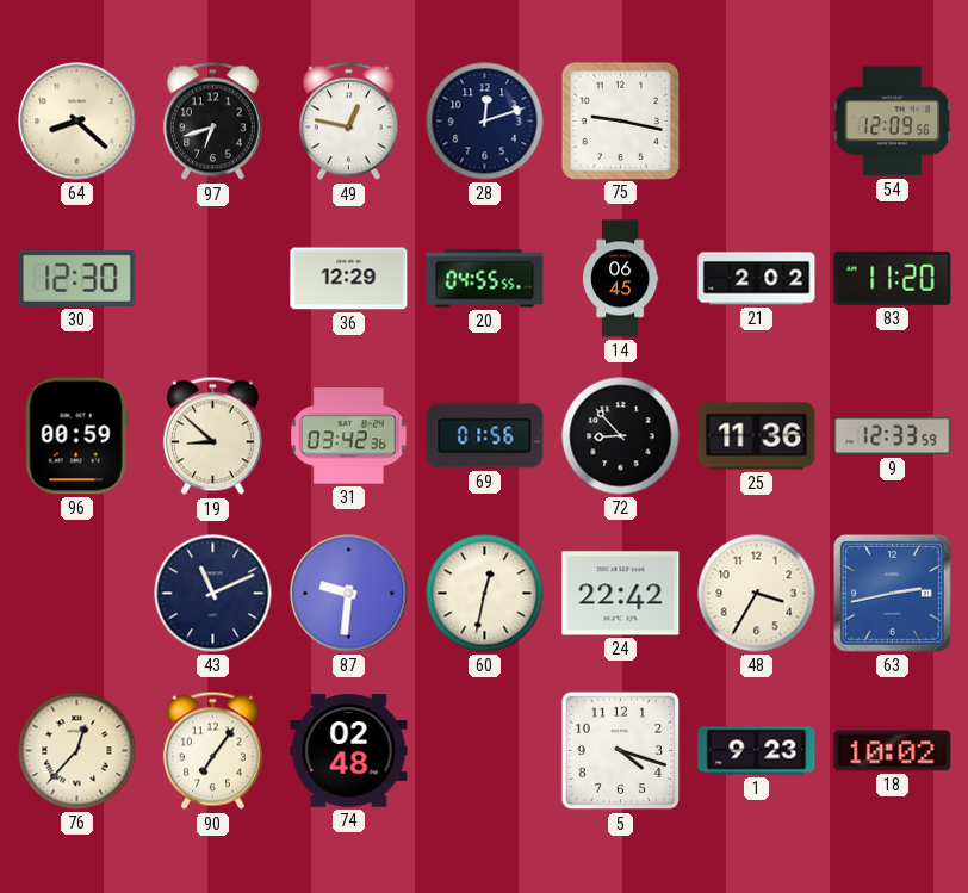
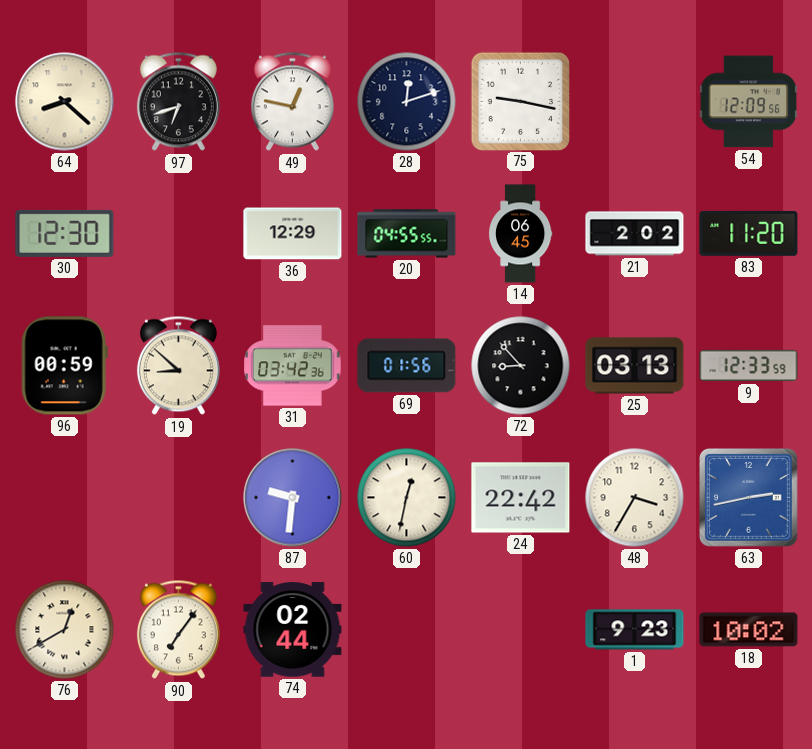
25: 11:36 -> 03:13 (635, 366)
43: 11:11 -> none (213, 594)
76: 12:37 -> 12:40 (65, 630)
74: 02:48 -> 02:44 (293, 630)
5: 4:18 -> none (621, 751)
